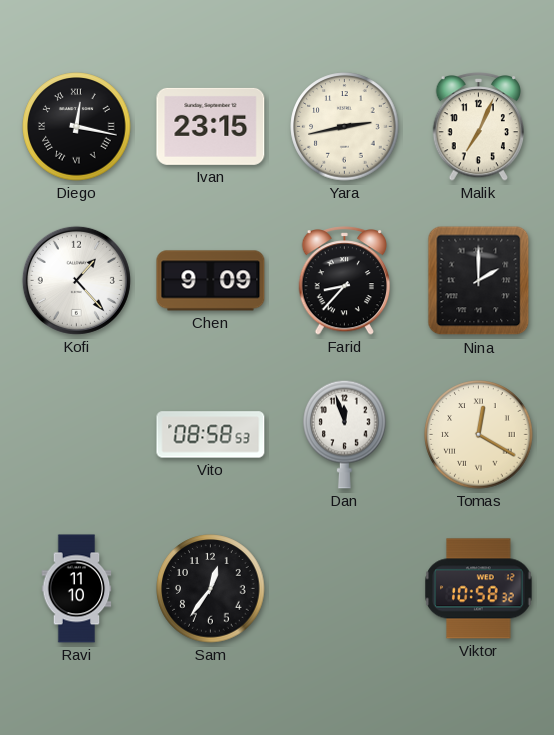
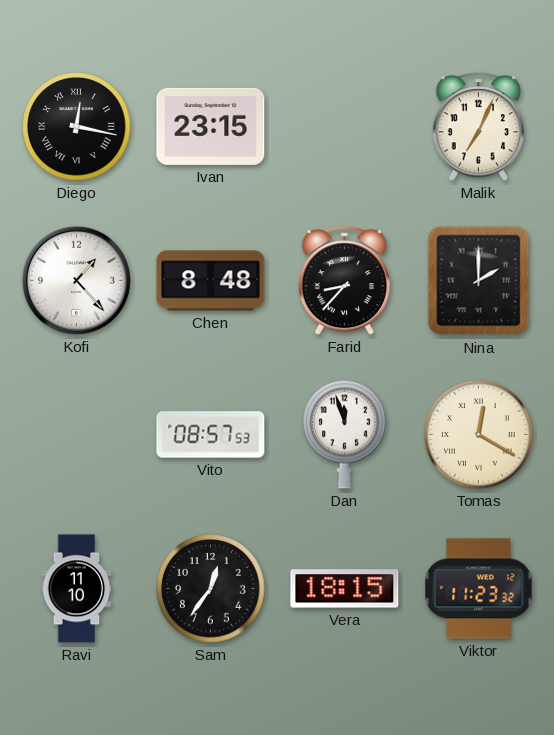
Yara: 2:43 -> none (345, 127)
Chen: 9:09 -> 8:48 (211, 281)
Vito: 08:58 -> 08:57 (211, 435)
Vera: none -> 18:15 (345, 589)
Viktor: 10:58 -> 11:23 (479, 589)
